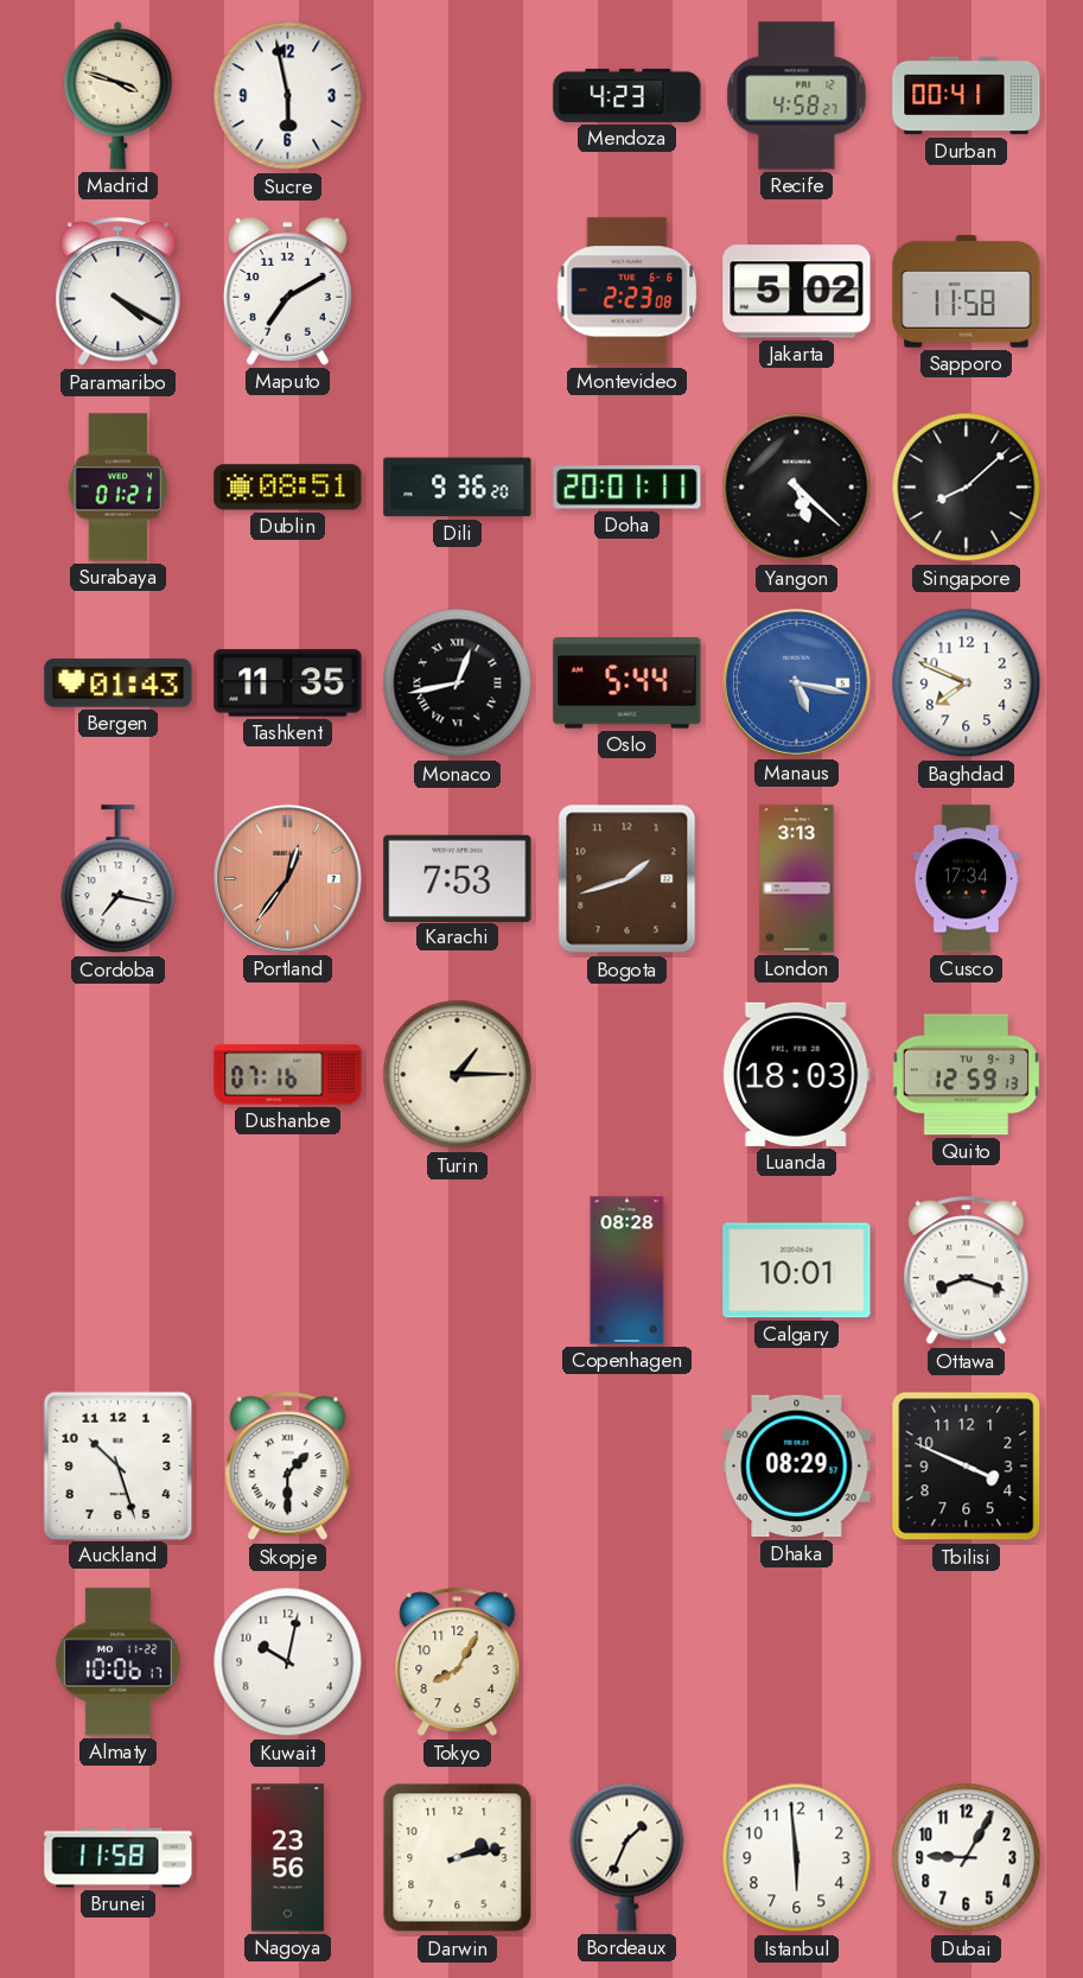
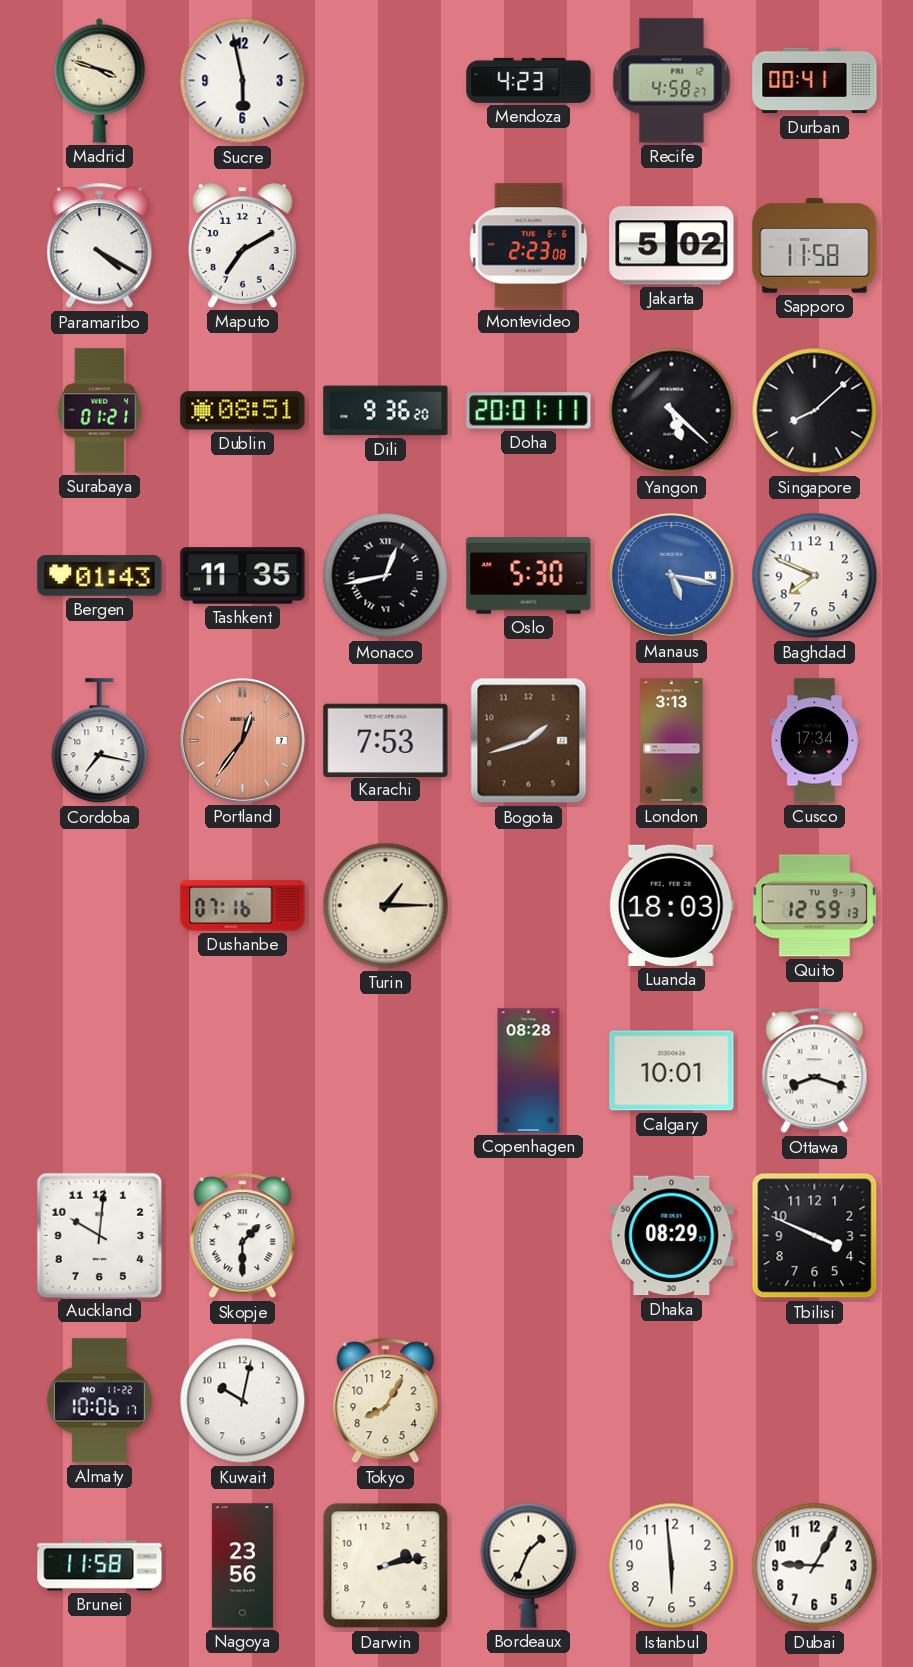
Oslo: 5:44 -> 5:30 (529, 576)
Auckland: 10:27 -> 10:01 (99, 1235)
